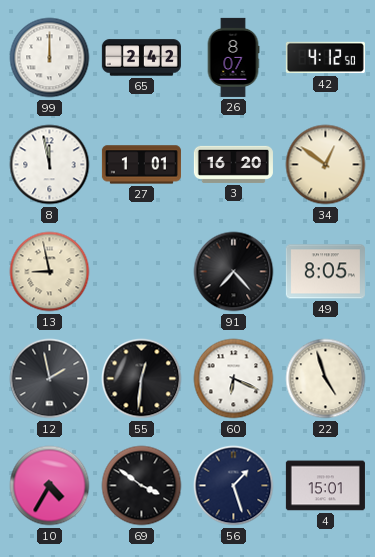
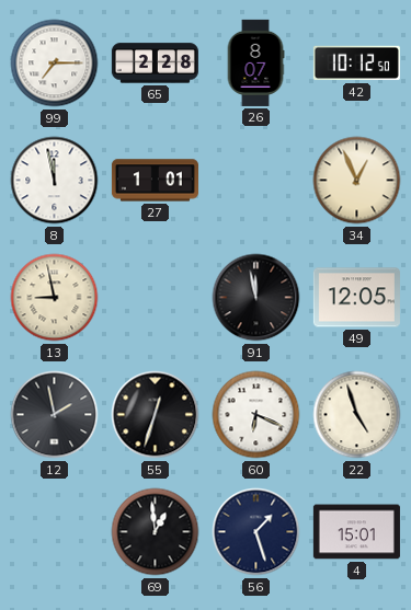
99: 12:00 -> 7:15 (55, 64)
65: 2:42 -> 2:28 (155, 64)
42: 4:12 -> 10:12 (356, 64)
3: 16:20 -> none (233, 164)
34: 12:51 -> 12:56 (357, 181)
91: 7:23 -> 11:58 (256, 298)
49: 8:05 -> 12:05 (356, 298)
55: 12:31 -> 12:33 (156, 415)
10: 4:35 -> none (50, 486)
69: 3:51 -> 12:59 (156, 532)
